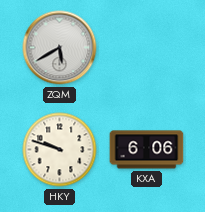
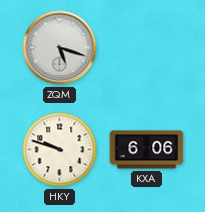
ZQM: 5:40 -> 5:18 (60, 48)
